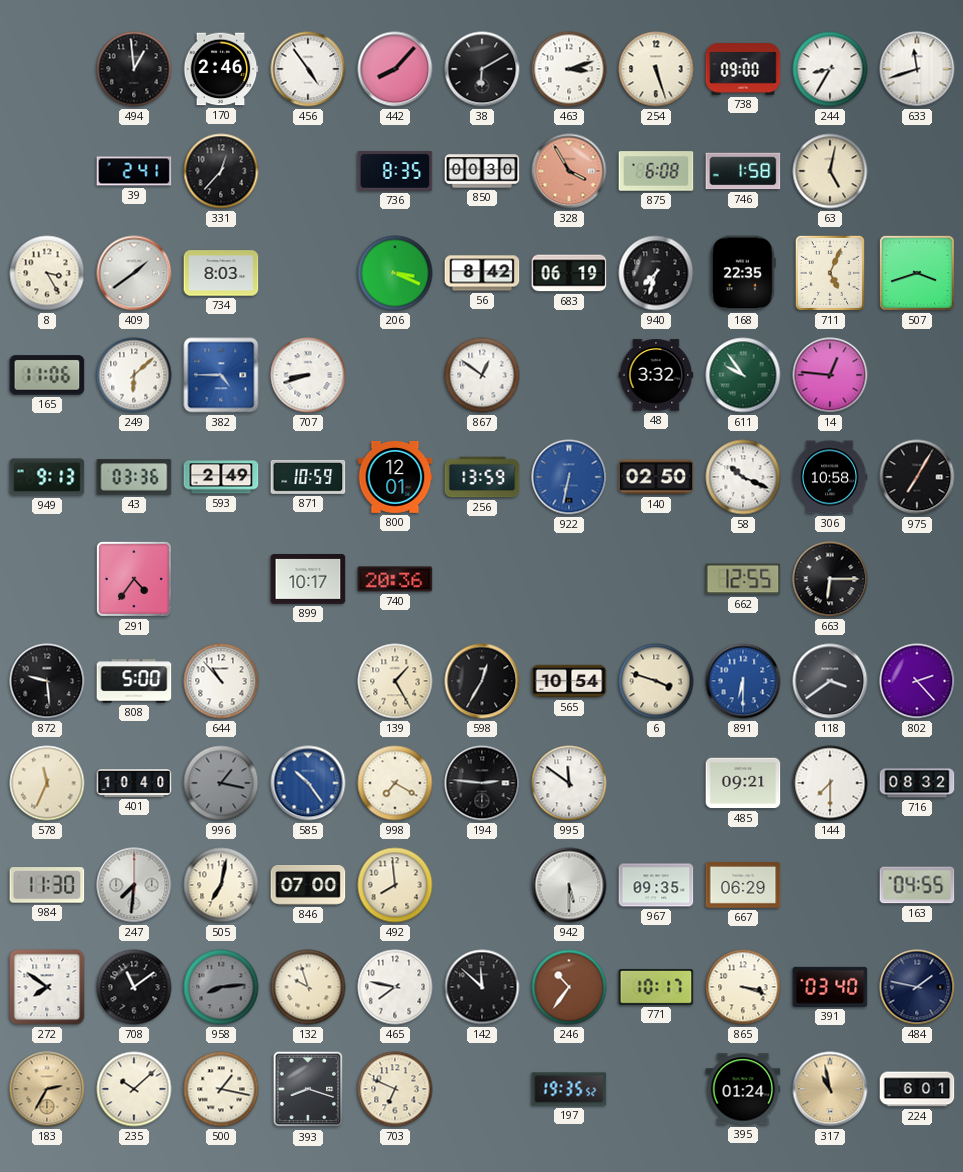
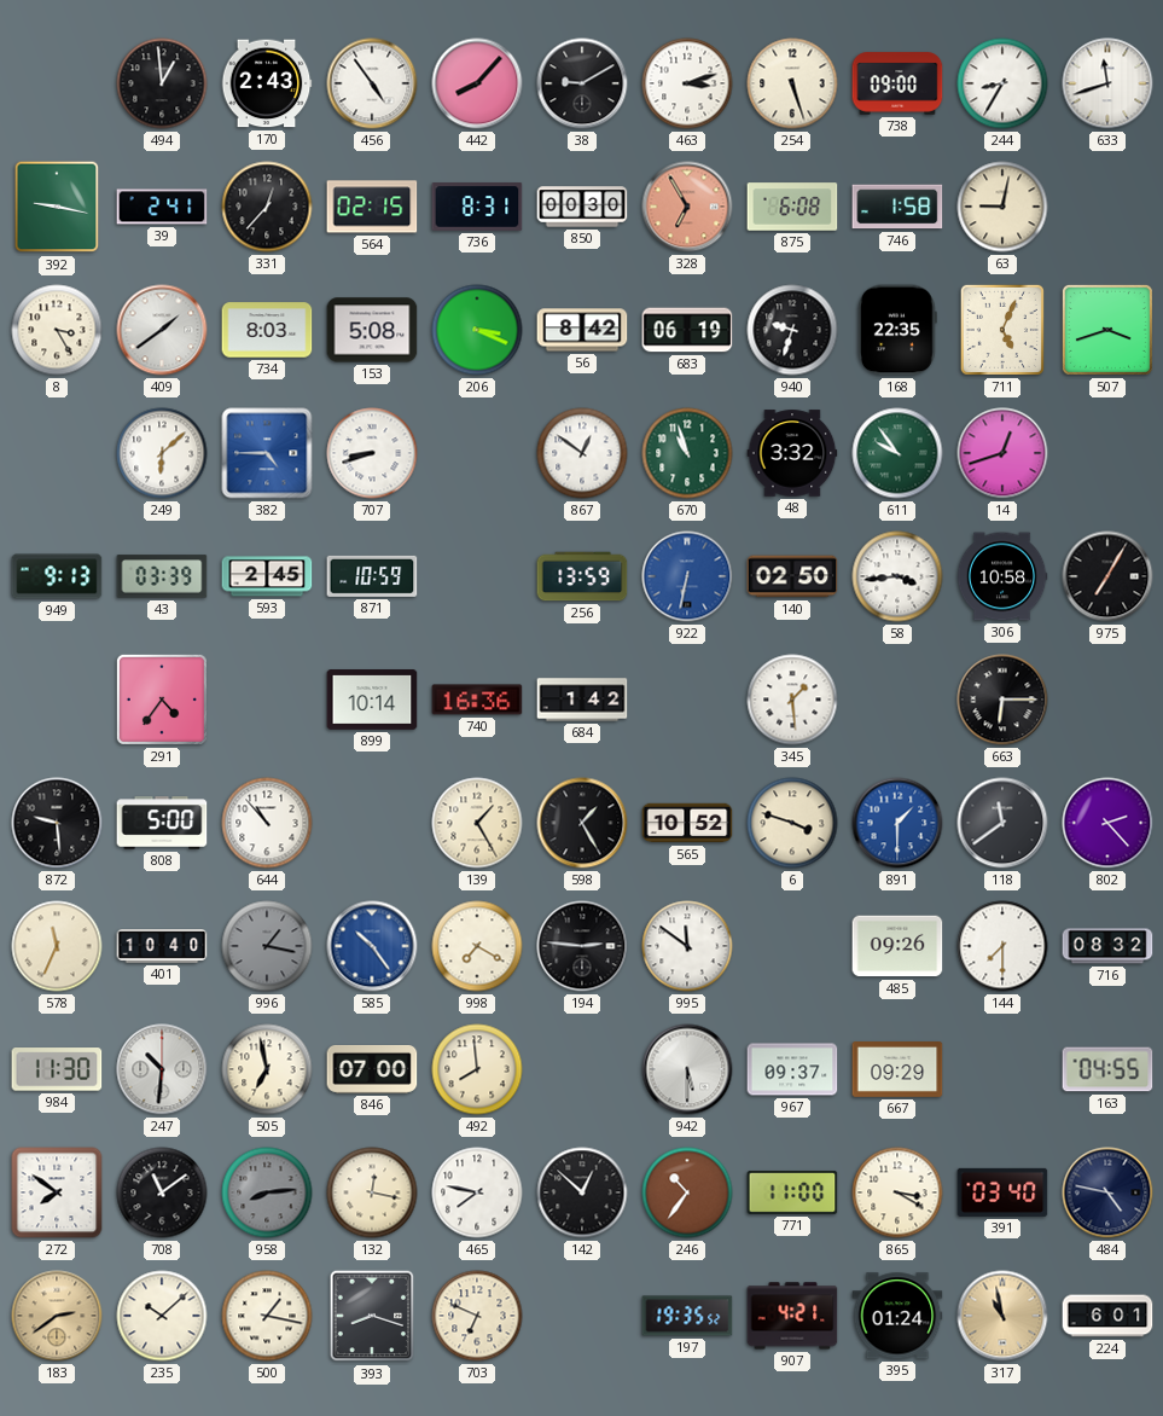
170: 2:46 -> 2:43 (267, 83)
38: 6:10 -> 9:10 (582, 83)
392: none -> 9:17 (57, 207)
564: none -> 02:15 (372, 207)
736: 8:35 -> 8:31 (477, 207)
328: 3:55 -> 6:55 (687, 207)
63: 5:02 -> 9:02 (1002, 207)
153: none -> 5:08 (372, 330)
940: 7:33 -> 9:33 (792, 330)
165: 11:06 -> none (47, 375)
670: none -> 10:57 (687, 453)
14: 12:46 -> 12:42 (1002, 453)
43: 03:36 -> 03:39 (162, 576)
593: 2:49 -> 2:45 (267, 576)
800: 12:01 -> none (395, 477)
58: 10:19 -> 3:44 (897, 576)
899: 10:17 -> 10:14 (372, 700)
740: 20:36 -> 16:36 (477, 700)
684: none -> 1:42 (582, 700)
345: none -> 1:29 (792, 700)
662: 12:55 -> none (743, 579)
598: 12:35 -> 1:25 (582, 823)
565: 10:54 -> 10:52 (687, 823)
891: 6:30 -> 1:30 (897, 823)
118: 3:39 -> 11:39 (1002, 823)
485: 09:21 -> 09:26 (897, 946)
247: 7:31 -> 10:31 (162, 1069)
505: 7:02 -> 6:58 (267, 1069)
967: 09:35 -> 09:37 (792, 1069)
667: 06:29 -> 09:29 (897, 1070)
132: 9:57 -> 12:17 (372, 1192)
142: 11:52 -> 12:52 (582, 1192)
771: 10:17 -> 11:00 (792, 1192)
865: 3:18 -> 3:20 (897, 1192)
484: 1:47 -> 4:47 (1107, 1192)
183: 2:35 -> 2:39 (57, 1316)
907: none -> 4:21 (792, 1316)
